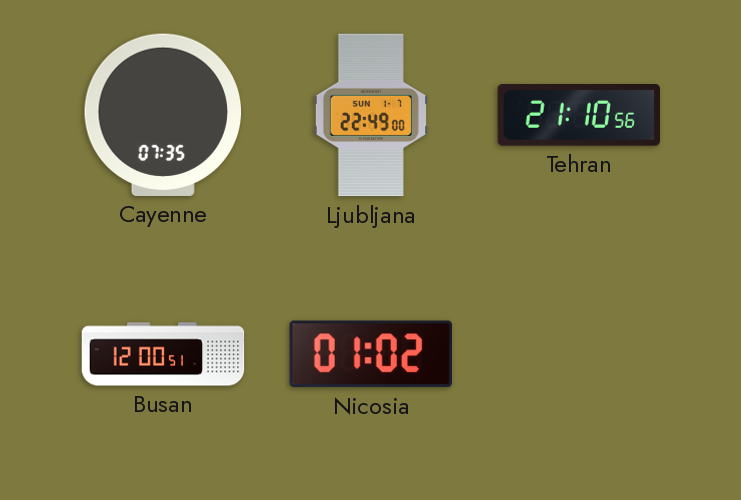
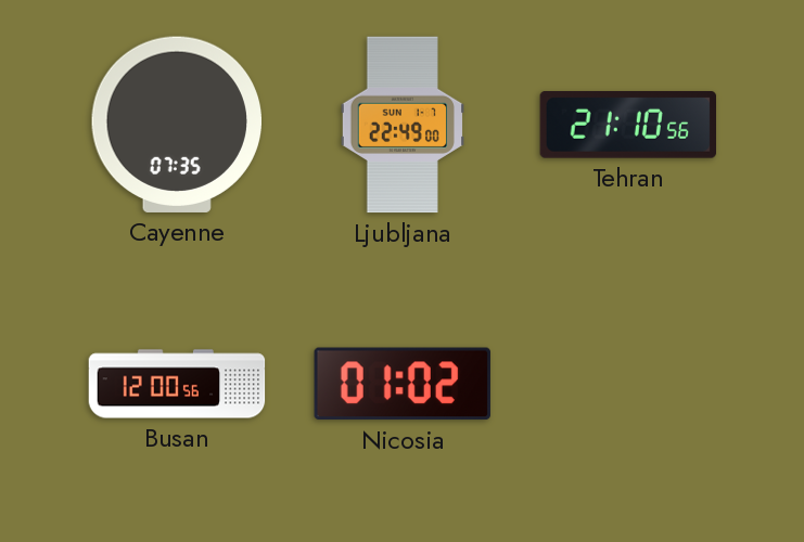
Busan: 12:00:51 -> 12:00:56 (177, 384)
